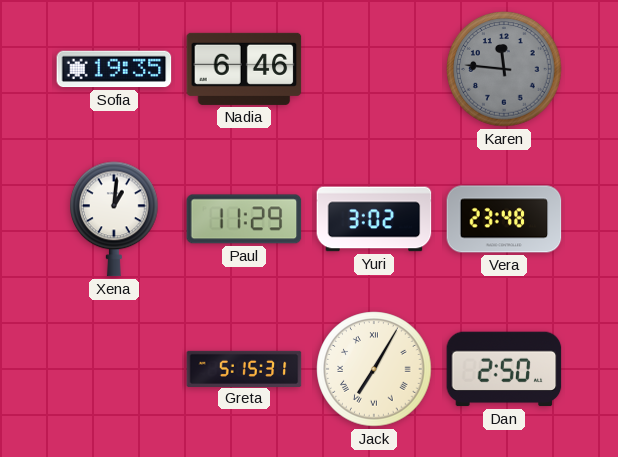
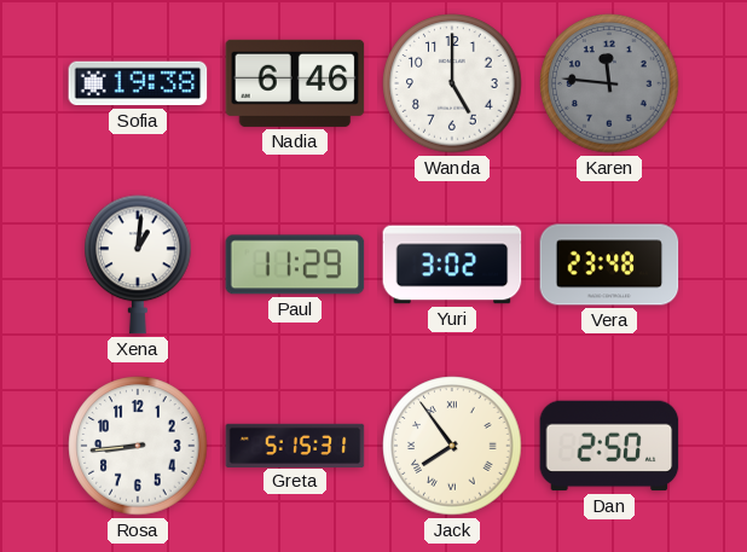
Sofia: 19:35 -> 19:38 (138, 83)
Wanda: none -> 5:00 (452, 83)
Rosa: none -> 8:44 (138, 446)
Jack: 7:05 -> 7:54 (452, 446)
